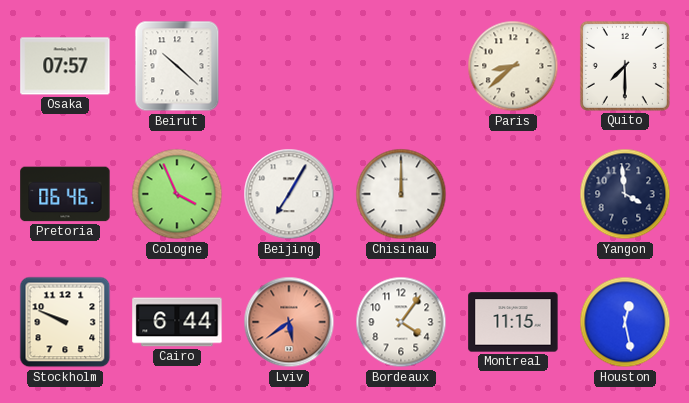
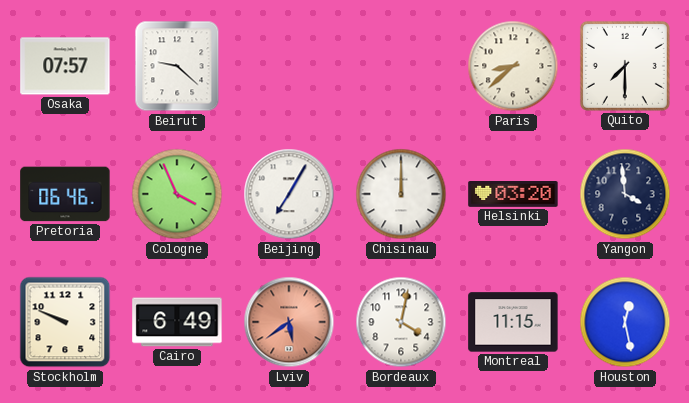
Beirut: 10:22 -> 9:22 (177, 66)
Helsinki: none -> 03:20 (513, 195)
Cairo: 6:44 -> 6:49 (177, 322)
Bordeaux: 4:06 -> 4:02 (401, 322)
